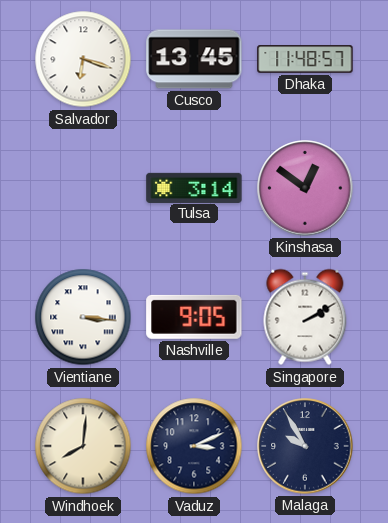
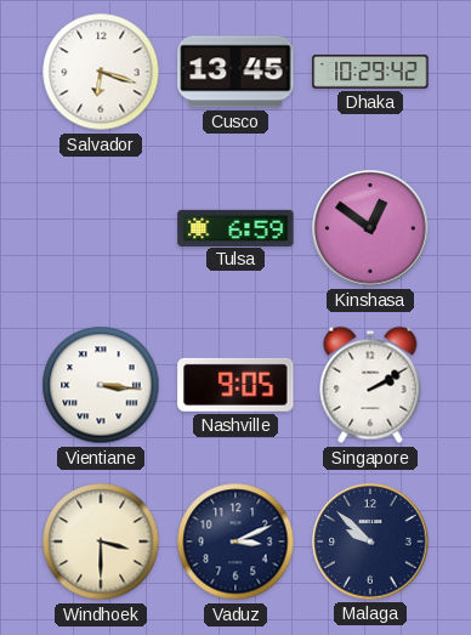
Dhaka: 11:48 -> 10:29 (370, 72)
Tulsa: 3:14 -> 6:59 (235, 227)
Windhoek: 8:01 -> 3:30 (101, 542)
Malaga: 9:55 -> 9:52 (370, 542)
